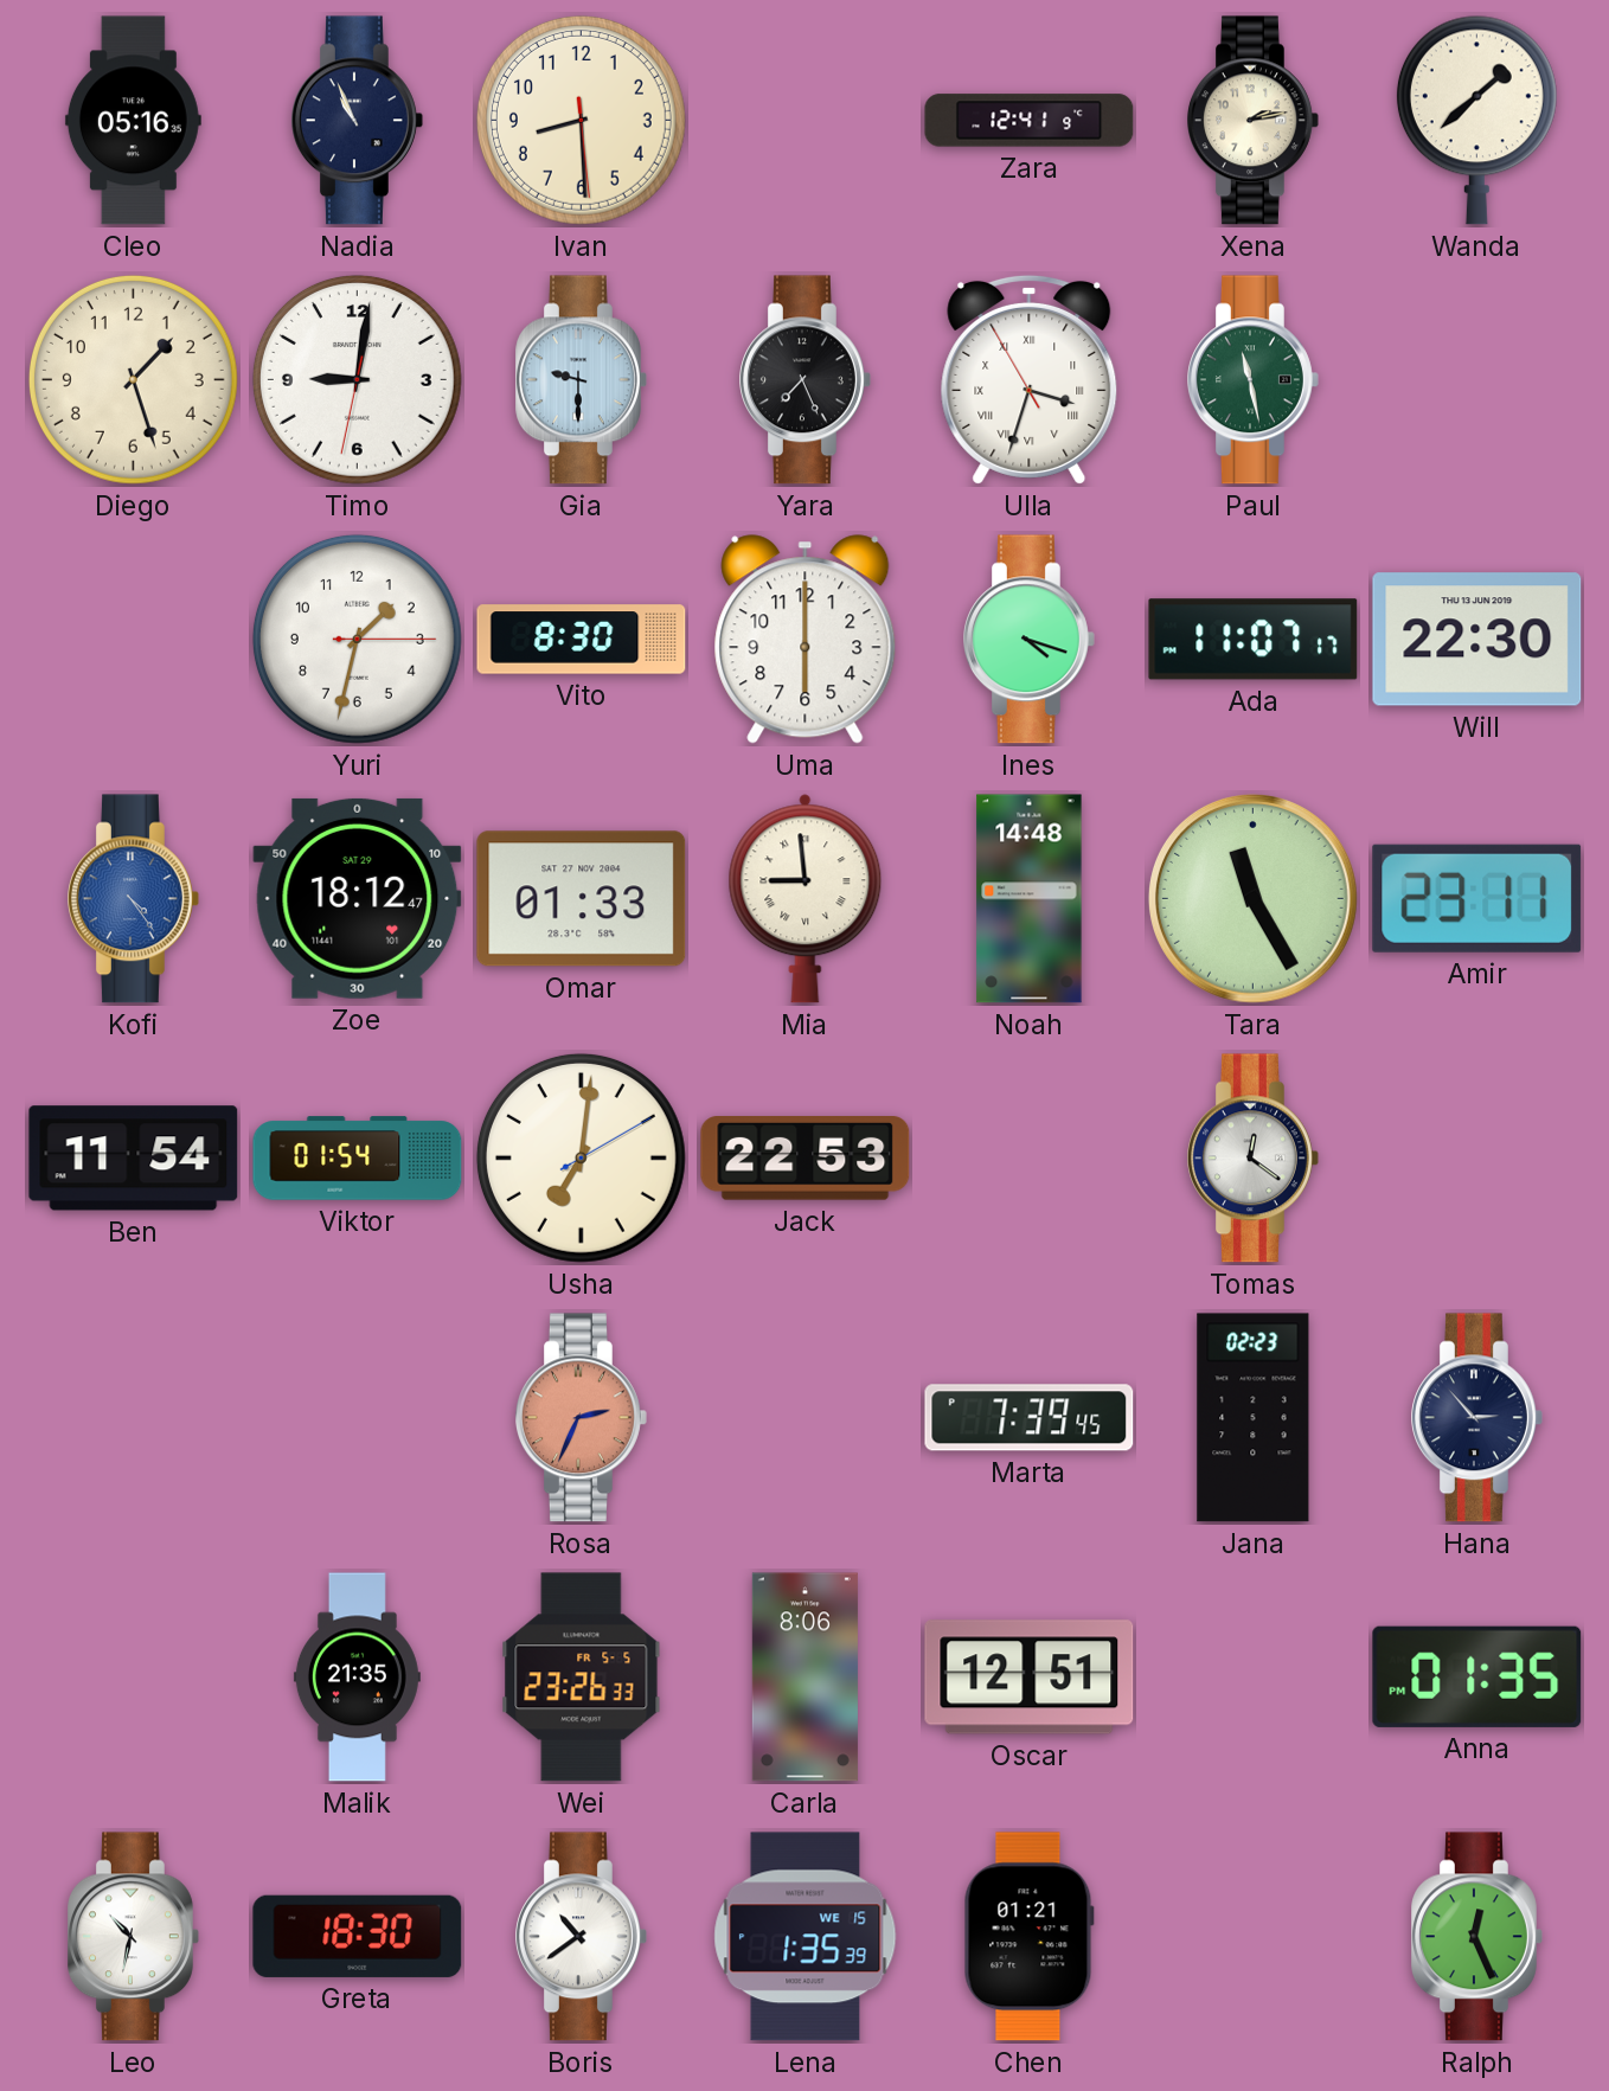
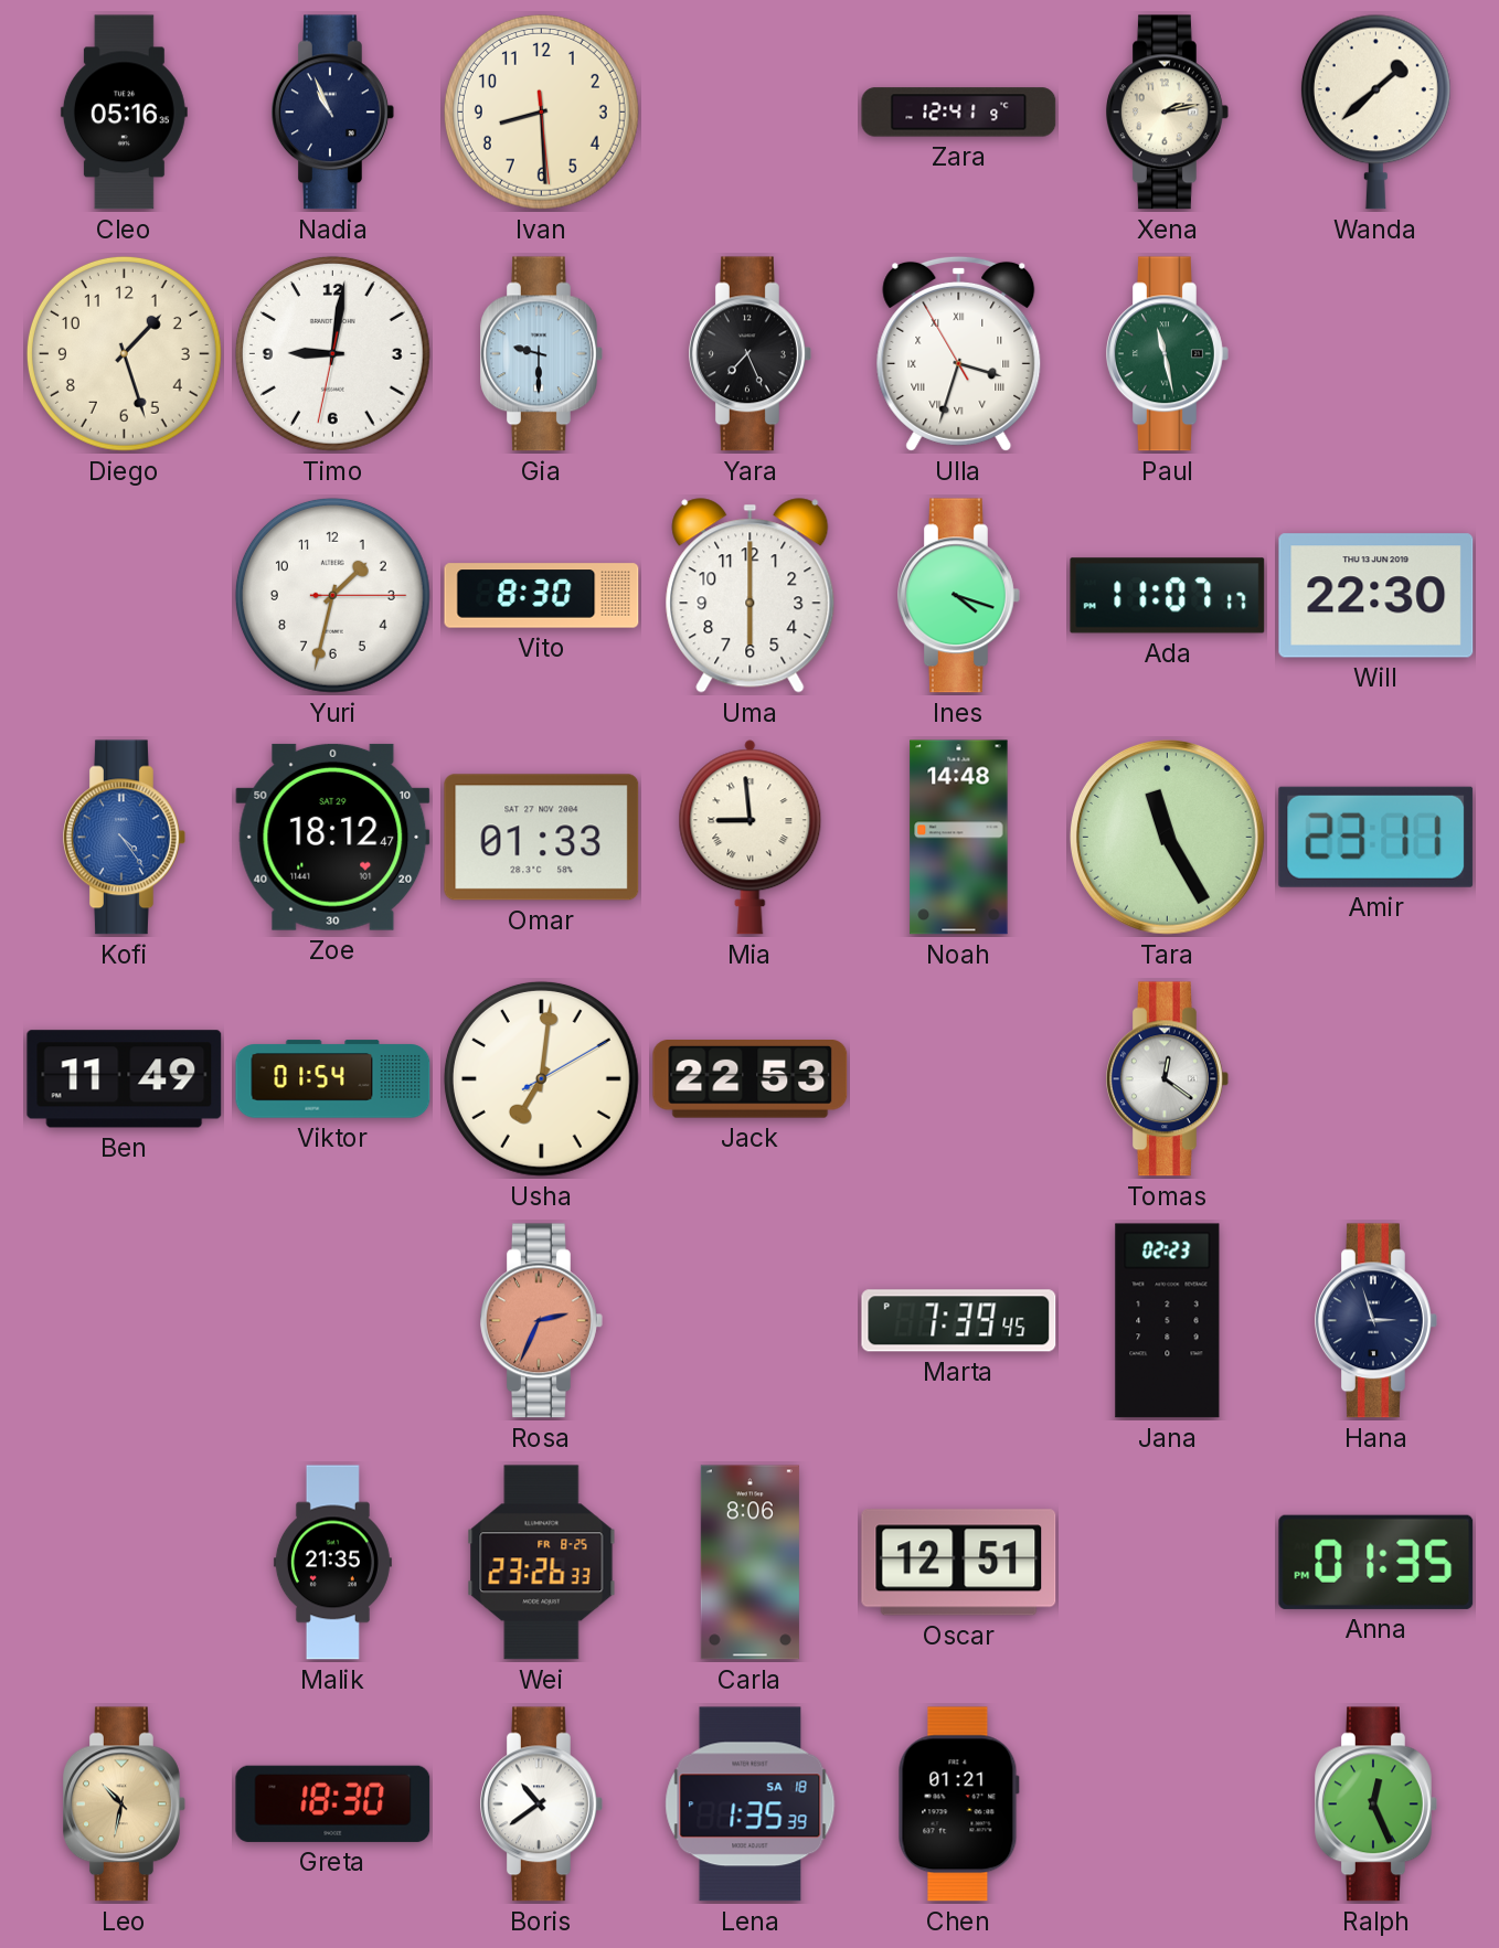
Ben: 11:54 -> 11:49 (125, 1079)
Hana: 2:53 -> 2:57 (1376, 1321)
Wei date: FR 5-5 -> FR 8-25 (542, 1563)
Leo dial: white -> champagne (125, 1805)
Lena date: WE 15 -> SA 18 (751, 1805)
